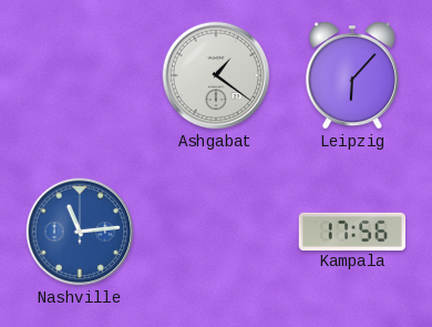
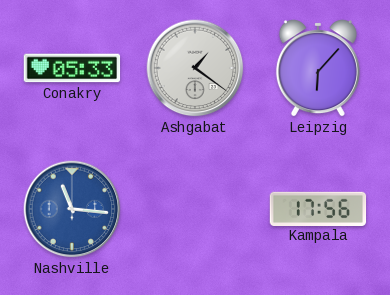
Conakry: none -> 05:33 (72, 68)
Nashville: 11:14 -> 11:16 (72, 209)
